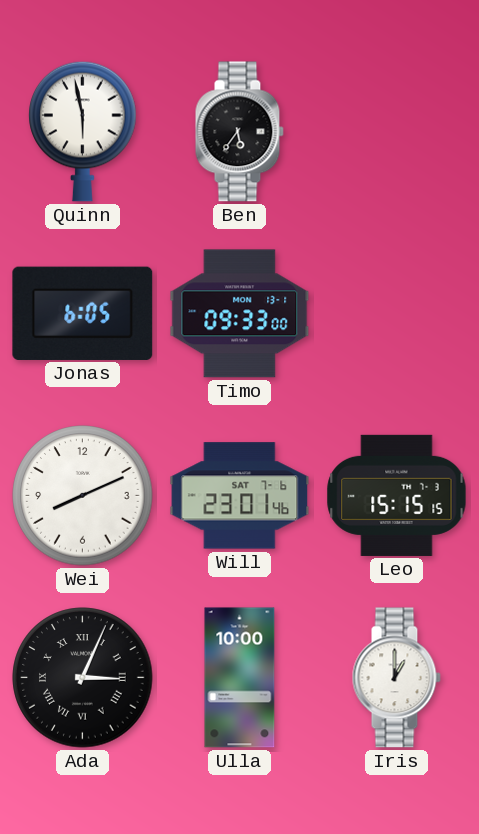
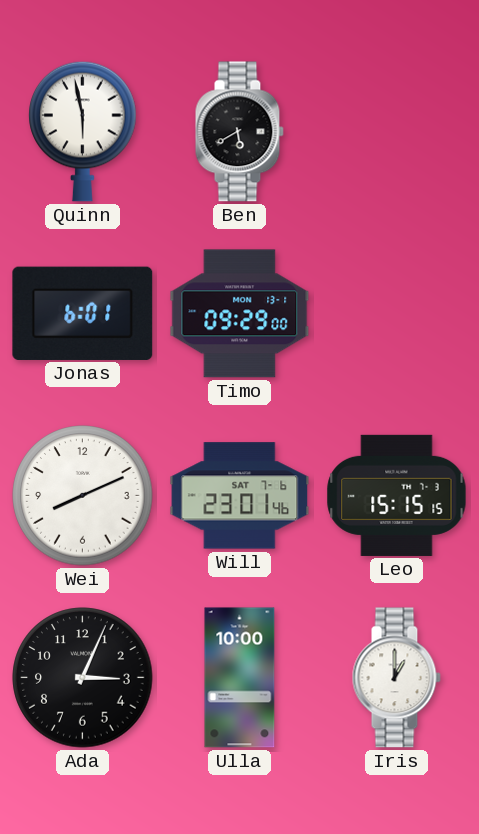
Ben: 5:36 -> 5:40 (239, 132)
Jonas: 6:05 -> 6:01 (83, 313)
Timo: 09:33 -> 09:29 (240, 314)
Ada numerals: Roman -> Arabic (83, 678)
